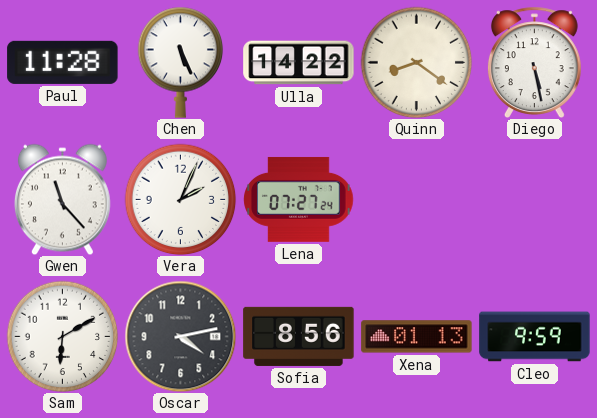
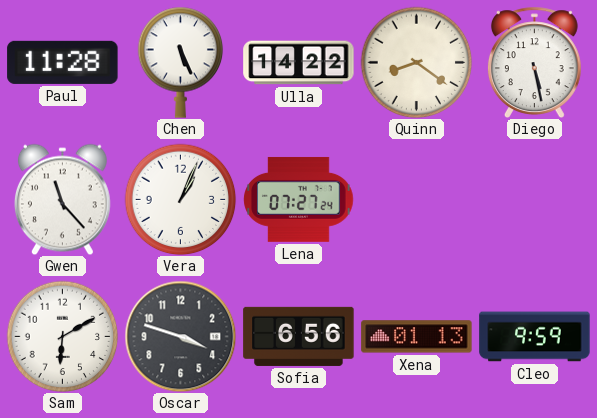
Vera: 2:04 -> 1:04 (180, 199)
Oscar: 4:13 -> 3:48 (180, 336)
Sofia: 8:56 -> 6:56 (299, 336)
